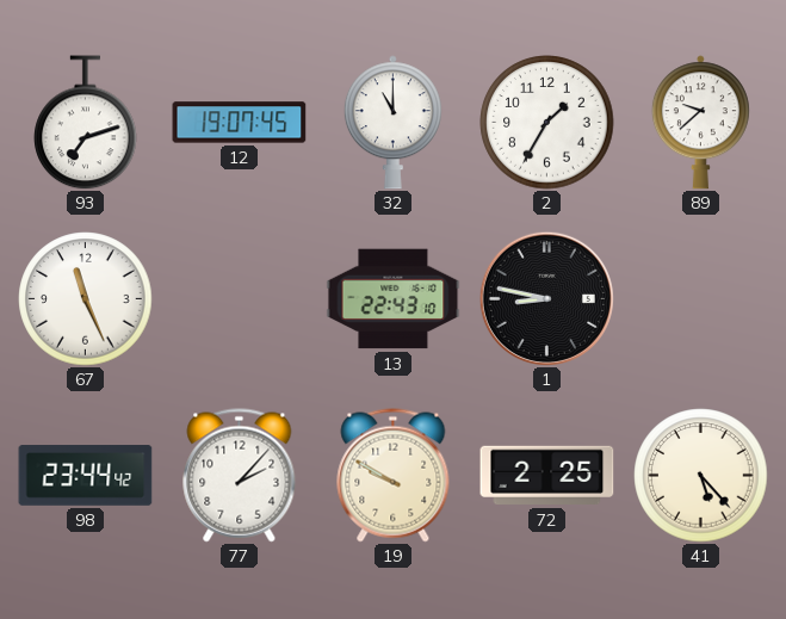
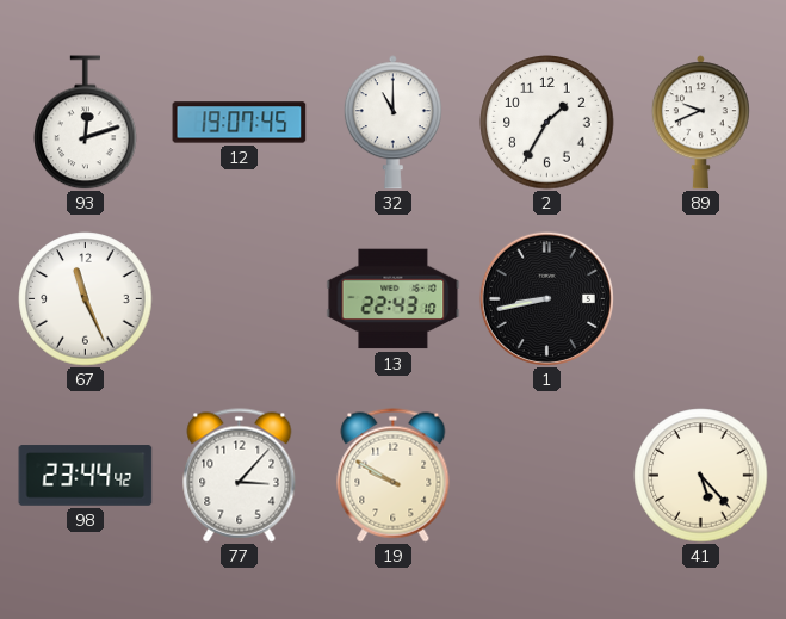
93: 7:12 -> 12:12 (86, 123)
89: 9:38 -> 9:41 (700, 123)
1: 8:47 -> 8:43 (546, 298)
77: 2:07 -> 3:07 (240, 476)
72: 2:25 -> none (547, 476)
